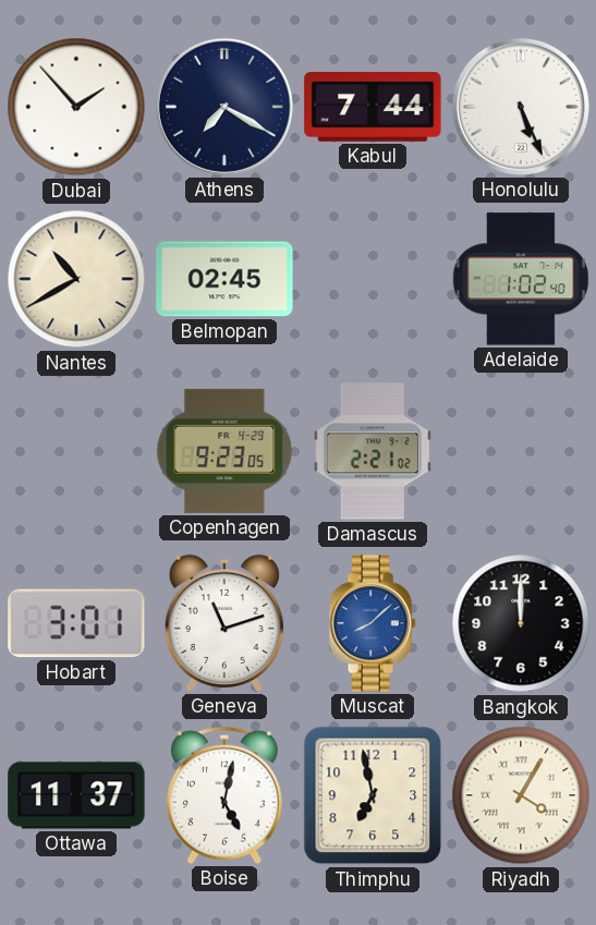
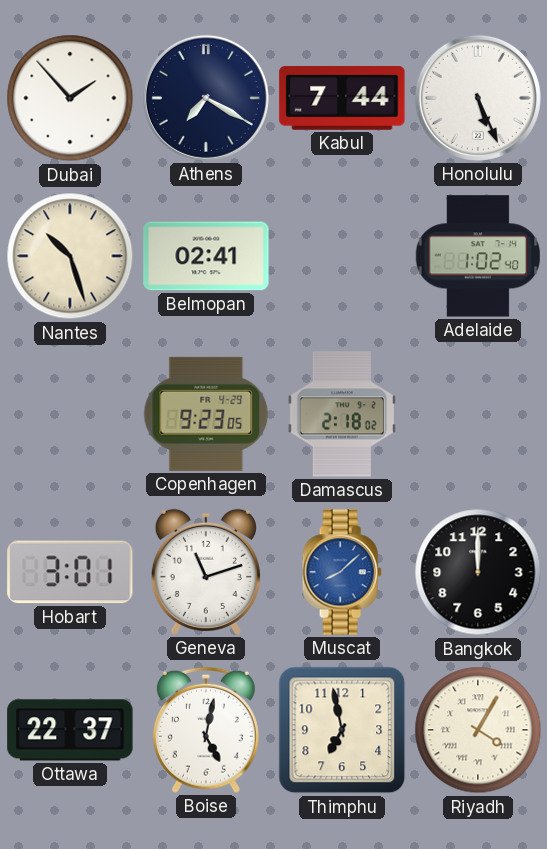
Nantes: 10:40 -> 10:27 (70, 256)
Belmopan: 02:45 -> 02:41 (206, 256)
Damascus: 2:21 -> 2:18 (342, 414)
Ottawa: 11:37 -> 22:37 (70, 730)
